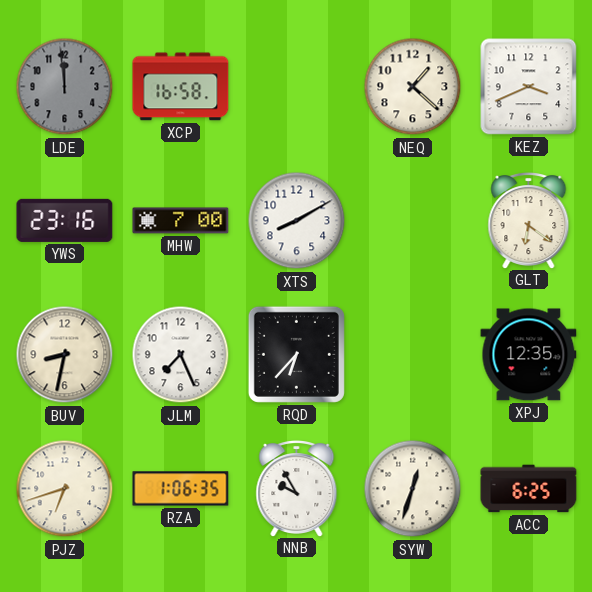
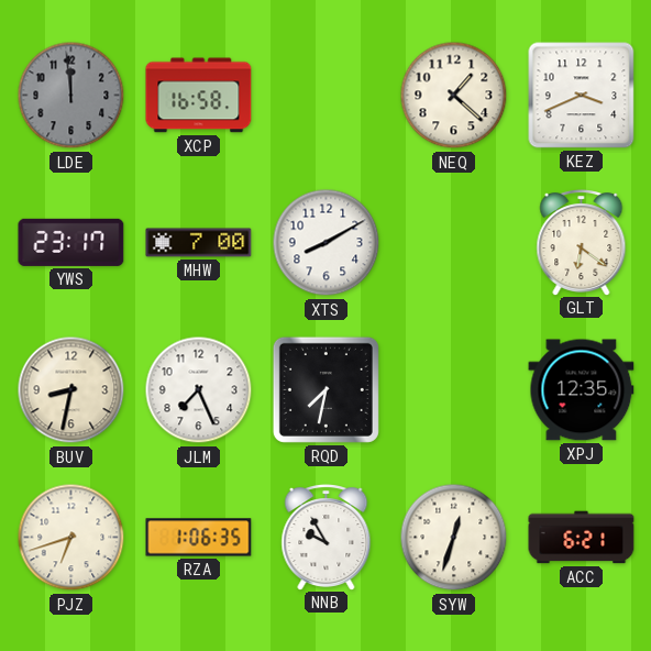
YWS: 23:16 -> 23:17 (71, 242)
RQD: 6:37 -> 7:32 (325, 389)
ACC: 6:25 -> 6:21 (582, 538)
